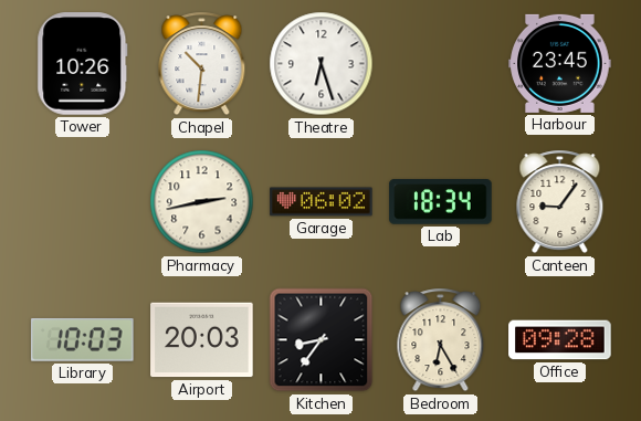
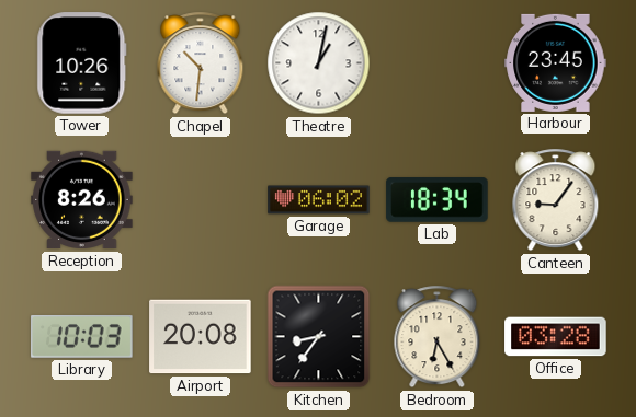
Theatre: 6:27 -> 1:02 (319, 63)
Reception: none -> 8:26 (82, 200)
Pharmacy: 2:43 -> none (202, 202)
Airport: 20:03 -> 20:08 (201, 337)
Office: 09:28 -> 03:28 (556, 337)
